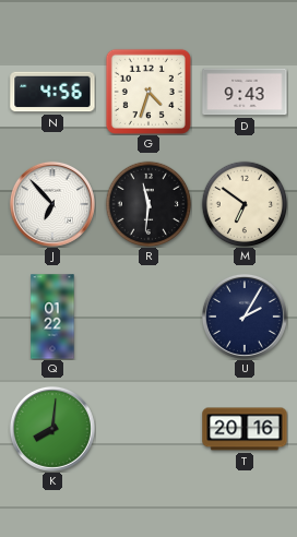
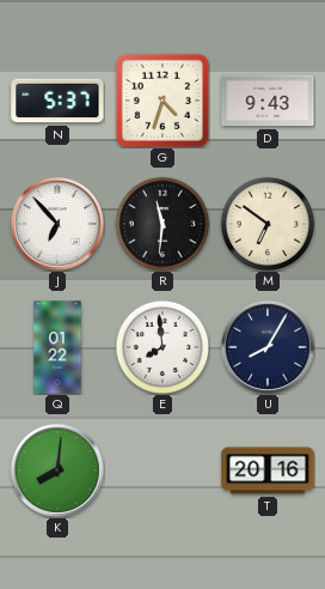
N: 4:56 -> 5:37 (57, 101)
E: none -> 7:59 (162, 347)
U: 2:05 -> 8:05 (268, 347)
